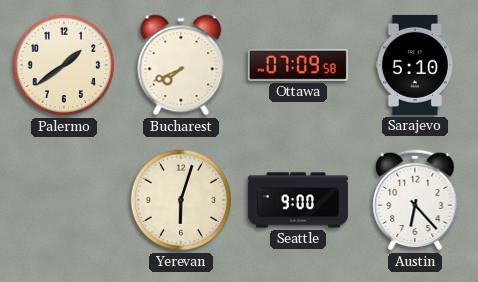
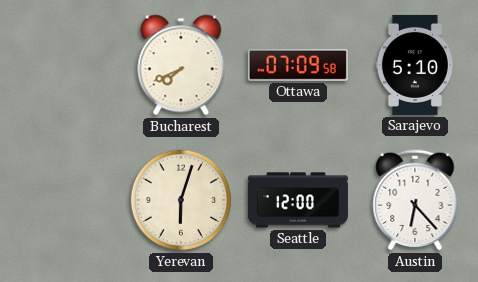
Palermo: 1:39 -> none (64, 65)
Seattle: 9:00 -> 12:00 (298, 200)
